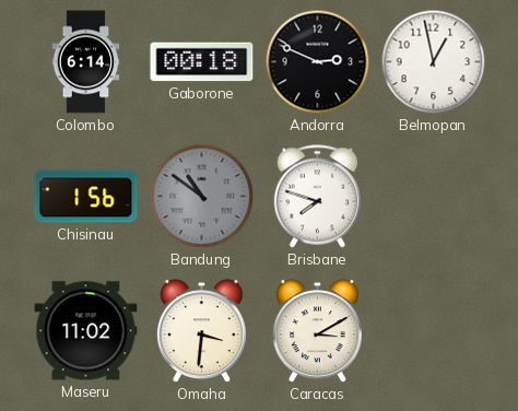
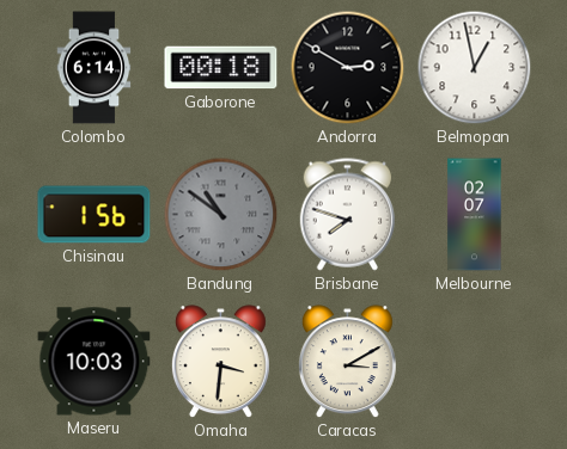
Andorra: 2:49 -> 2:50 (348, 68)
Melbourne: none -> 02:07 (475, 215)
Maseru: 11:02 -> 10:03 (94, 362)
